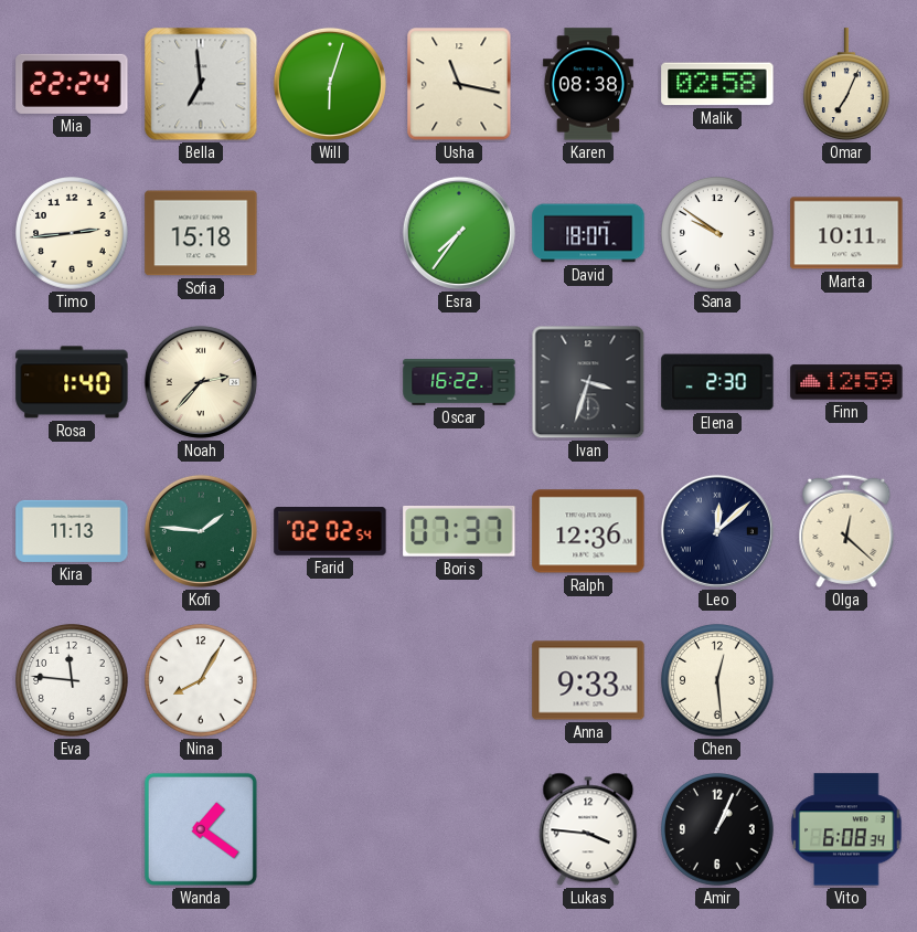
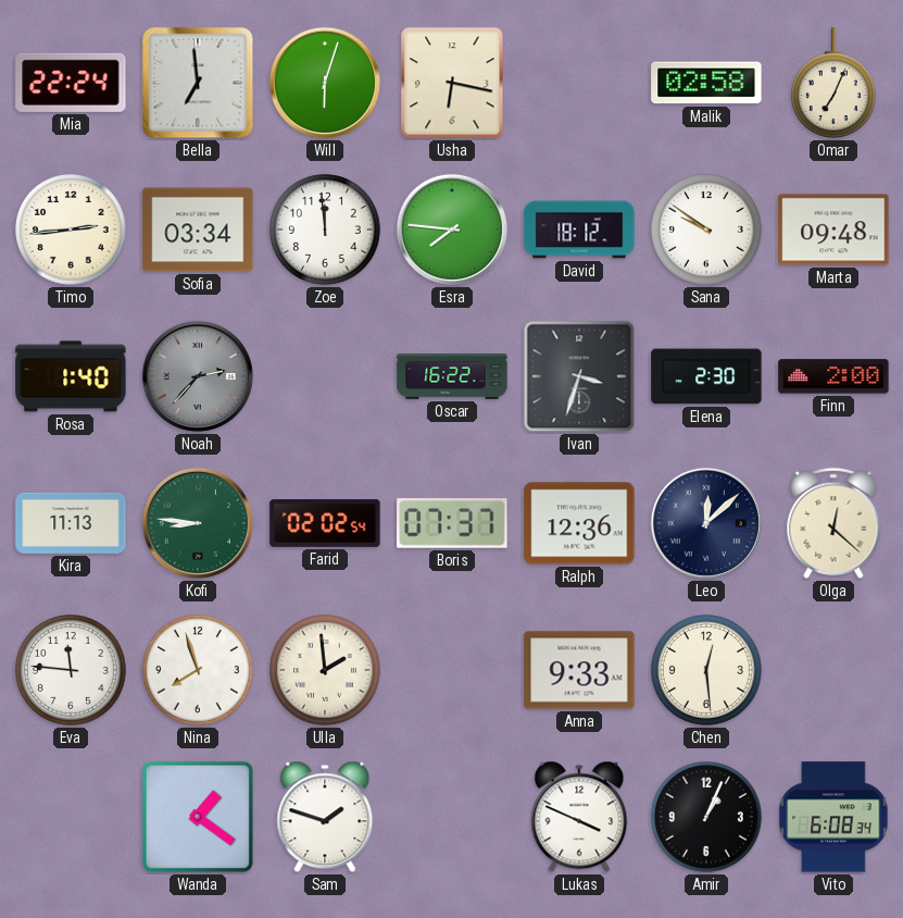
Usha: 11:17 -> 6:17 (452, 83)
Karen: 08:38 -> none (588, 84)
Sofia: 15:18 -> 03:34 (198, 230)
Zoe: none -> 11:59 (326, 231)
Esra: 7:36 -> 7:46 (452, 230)
David: 18:07 -> 18:12 (579, 230)
Marta: 10:11 -> 09:48 (833, 230)
Noah dial: cream -> grey (198, 376)
Finn: 12:59 -> 2:00 (833, 376)
Kofi: 1:46 -> 8:46 (198, 523)
Nina: 8:05 -> 7:57 (199, 671)
Ulla: none -> 1:59 (326, 671)
Sam: none -> 1:48 (325, 817)
Lukas: 3:46 -> 3:49 (579, 817)
